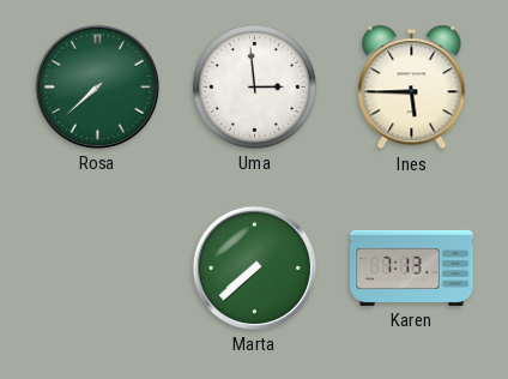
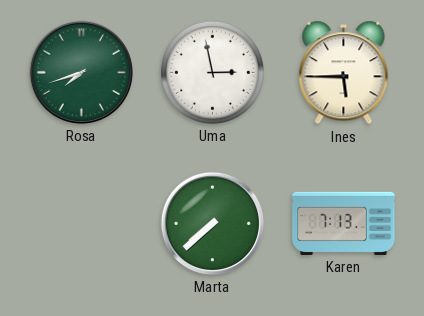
Rosa: 7:38 -> 7:42 (81, 72)
Uma: 2:59 -> 2:58 (212, 72)
